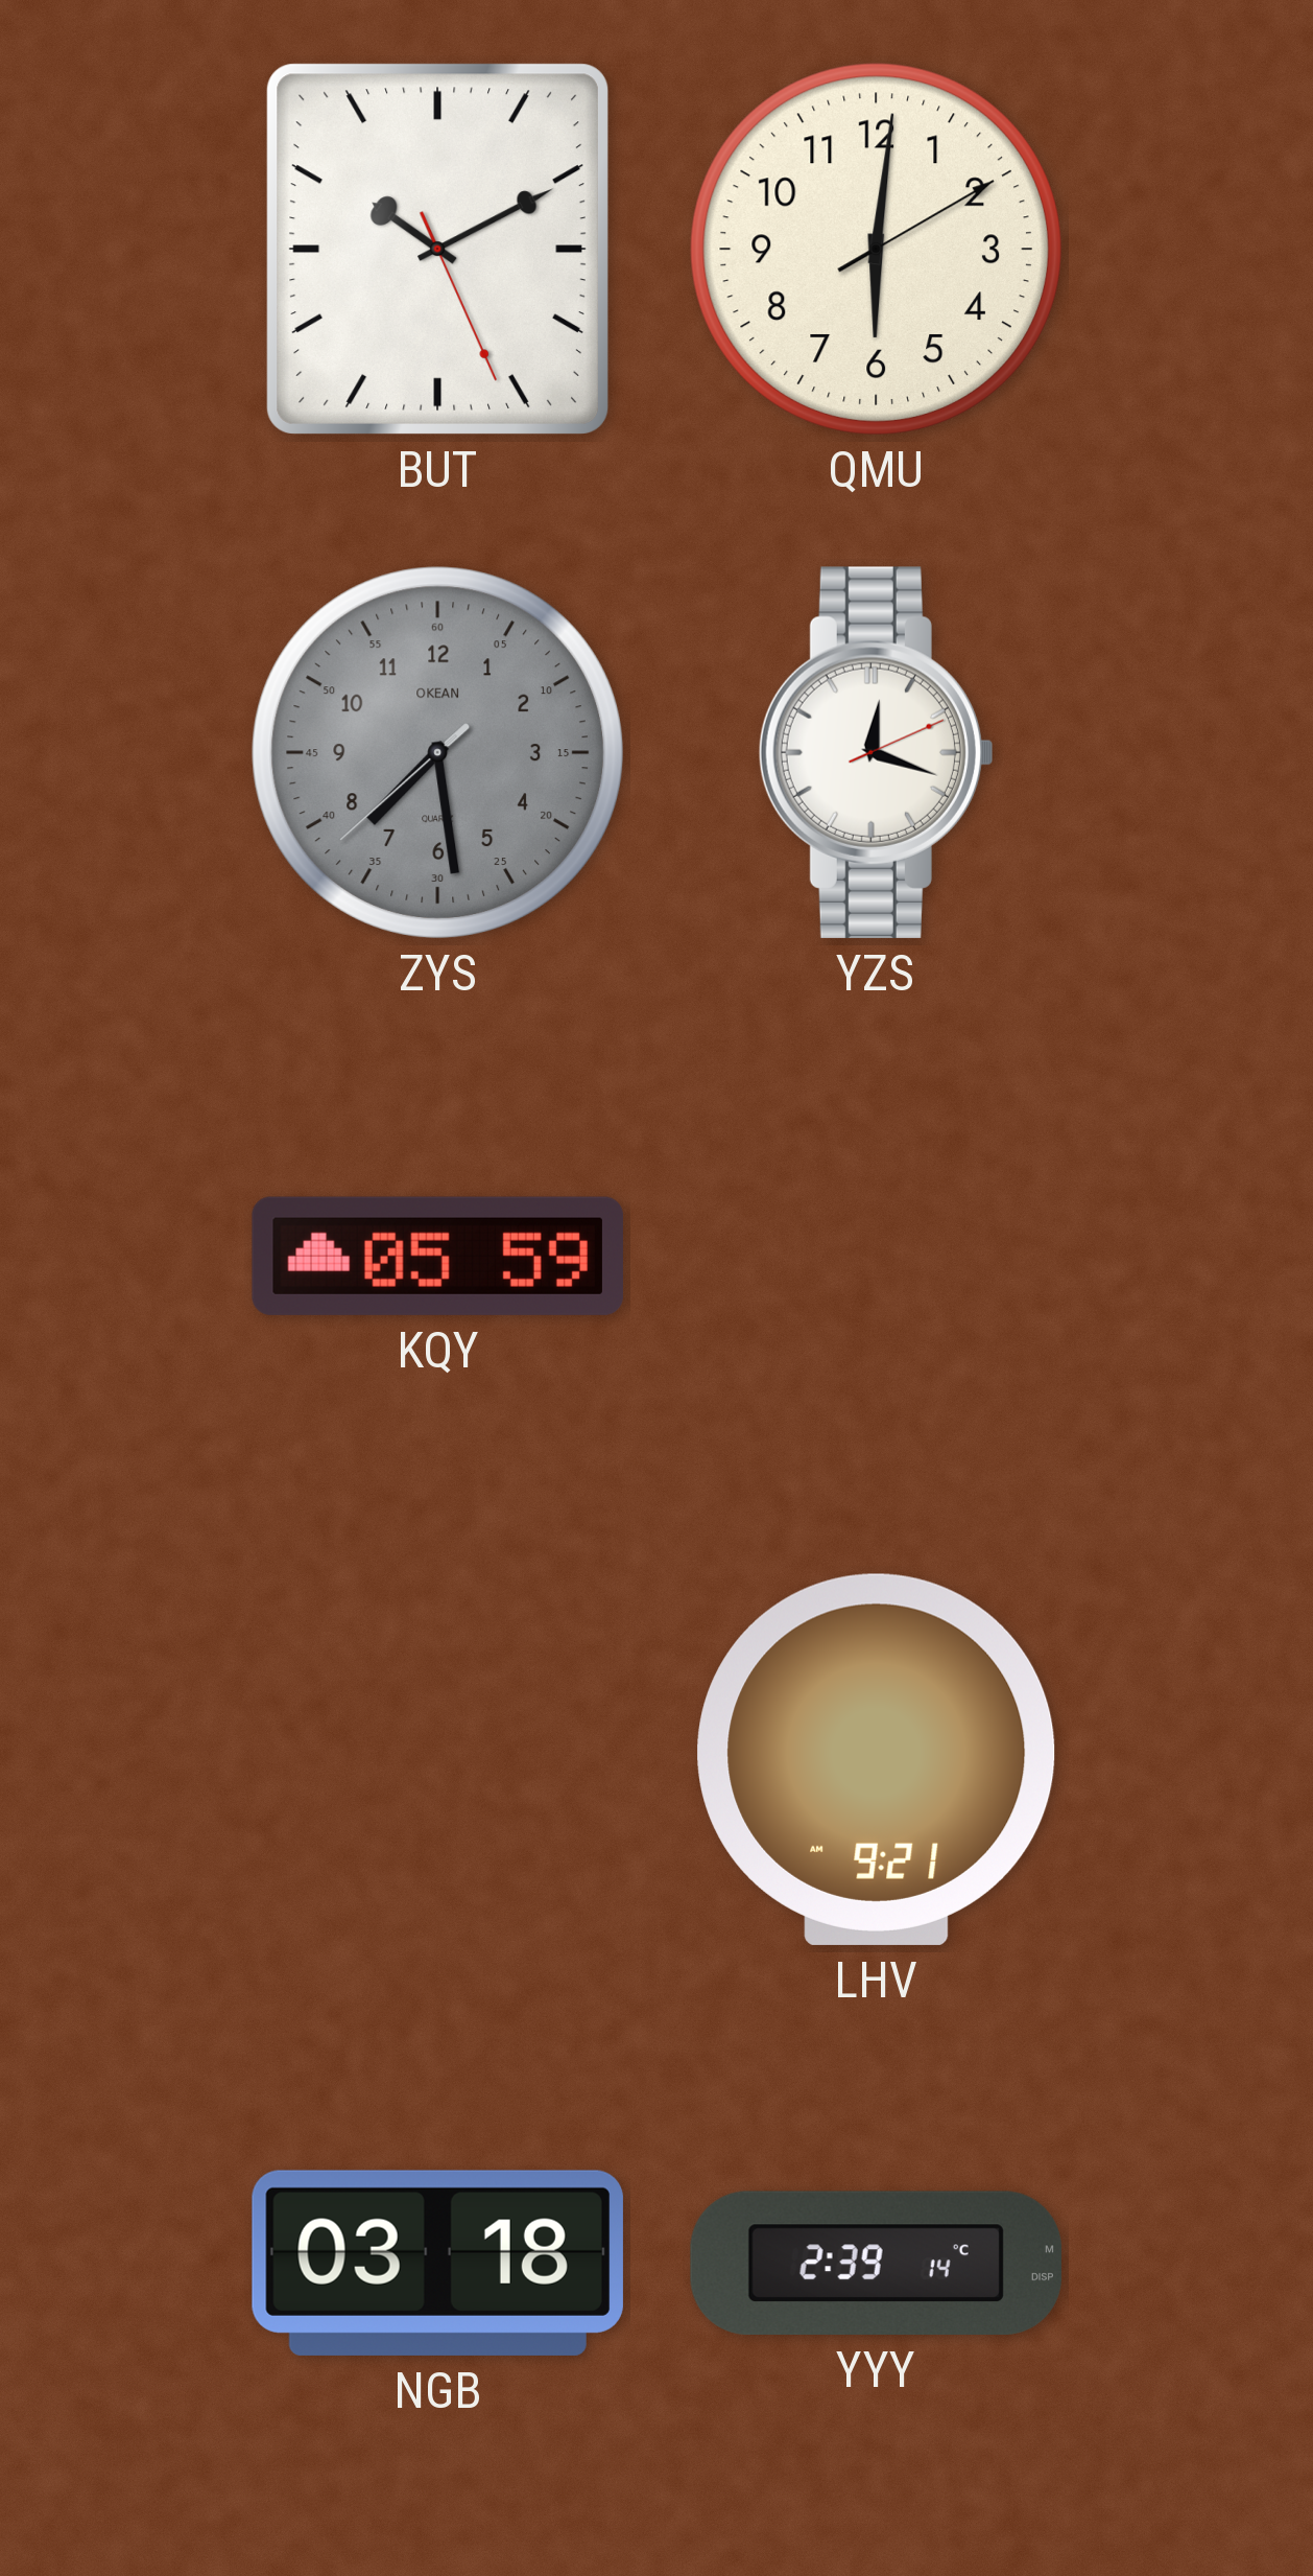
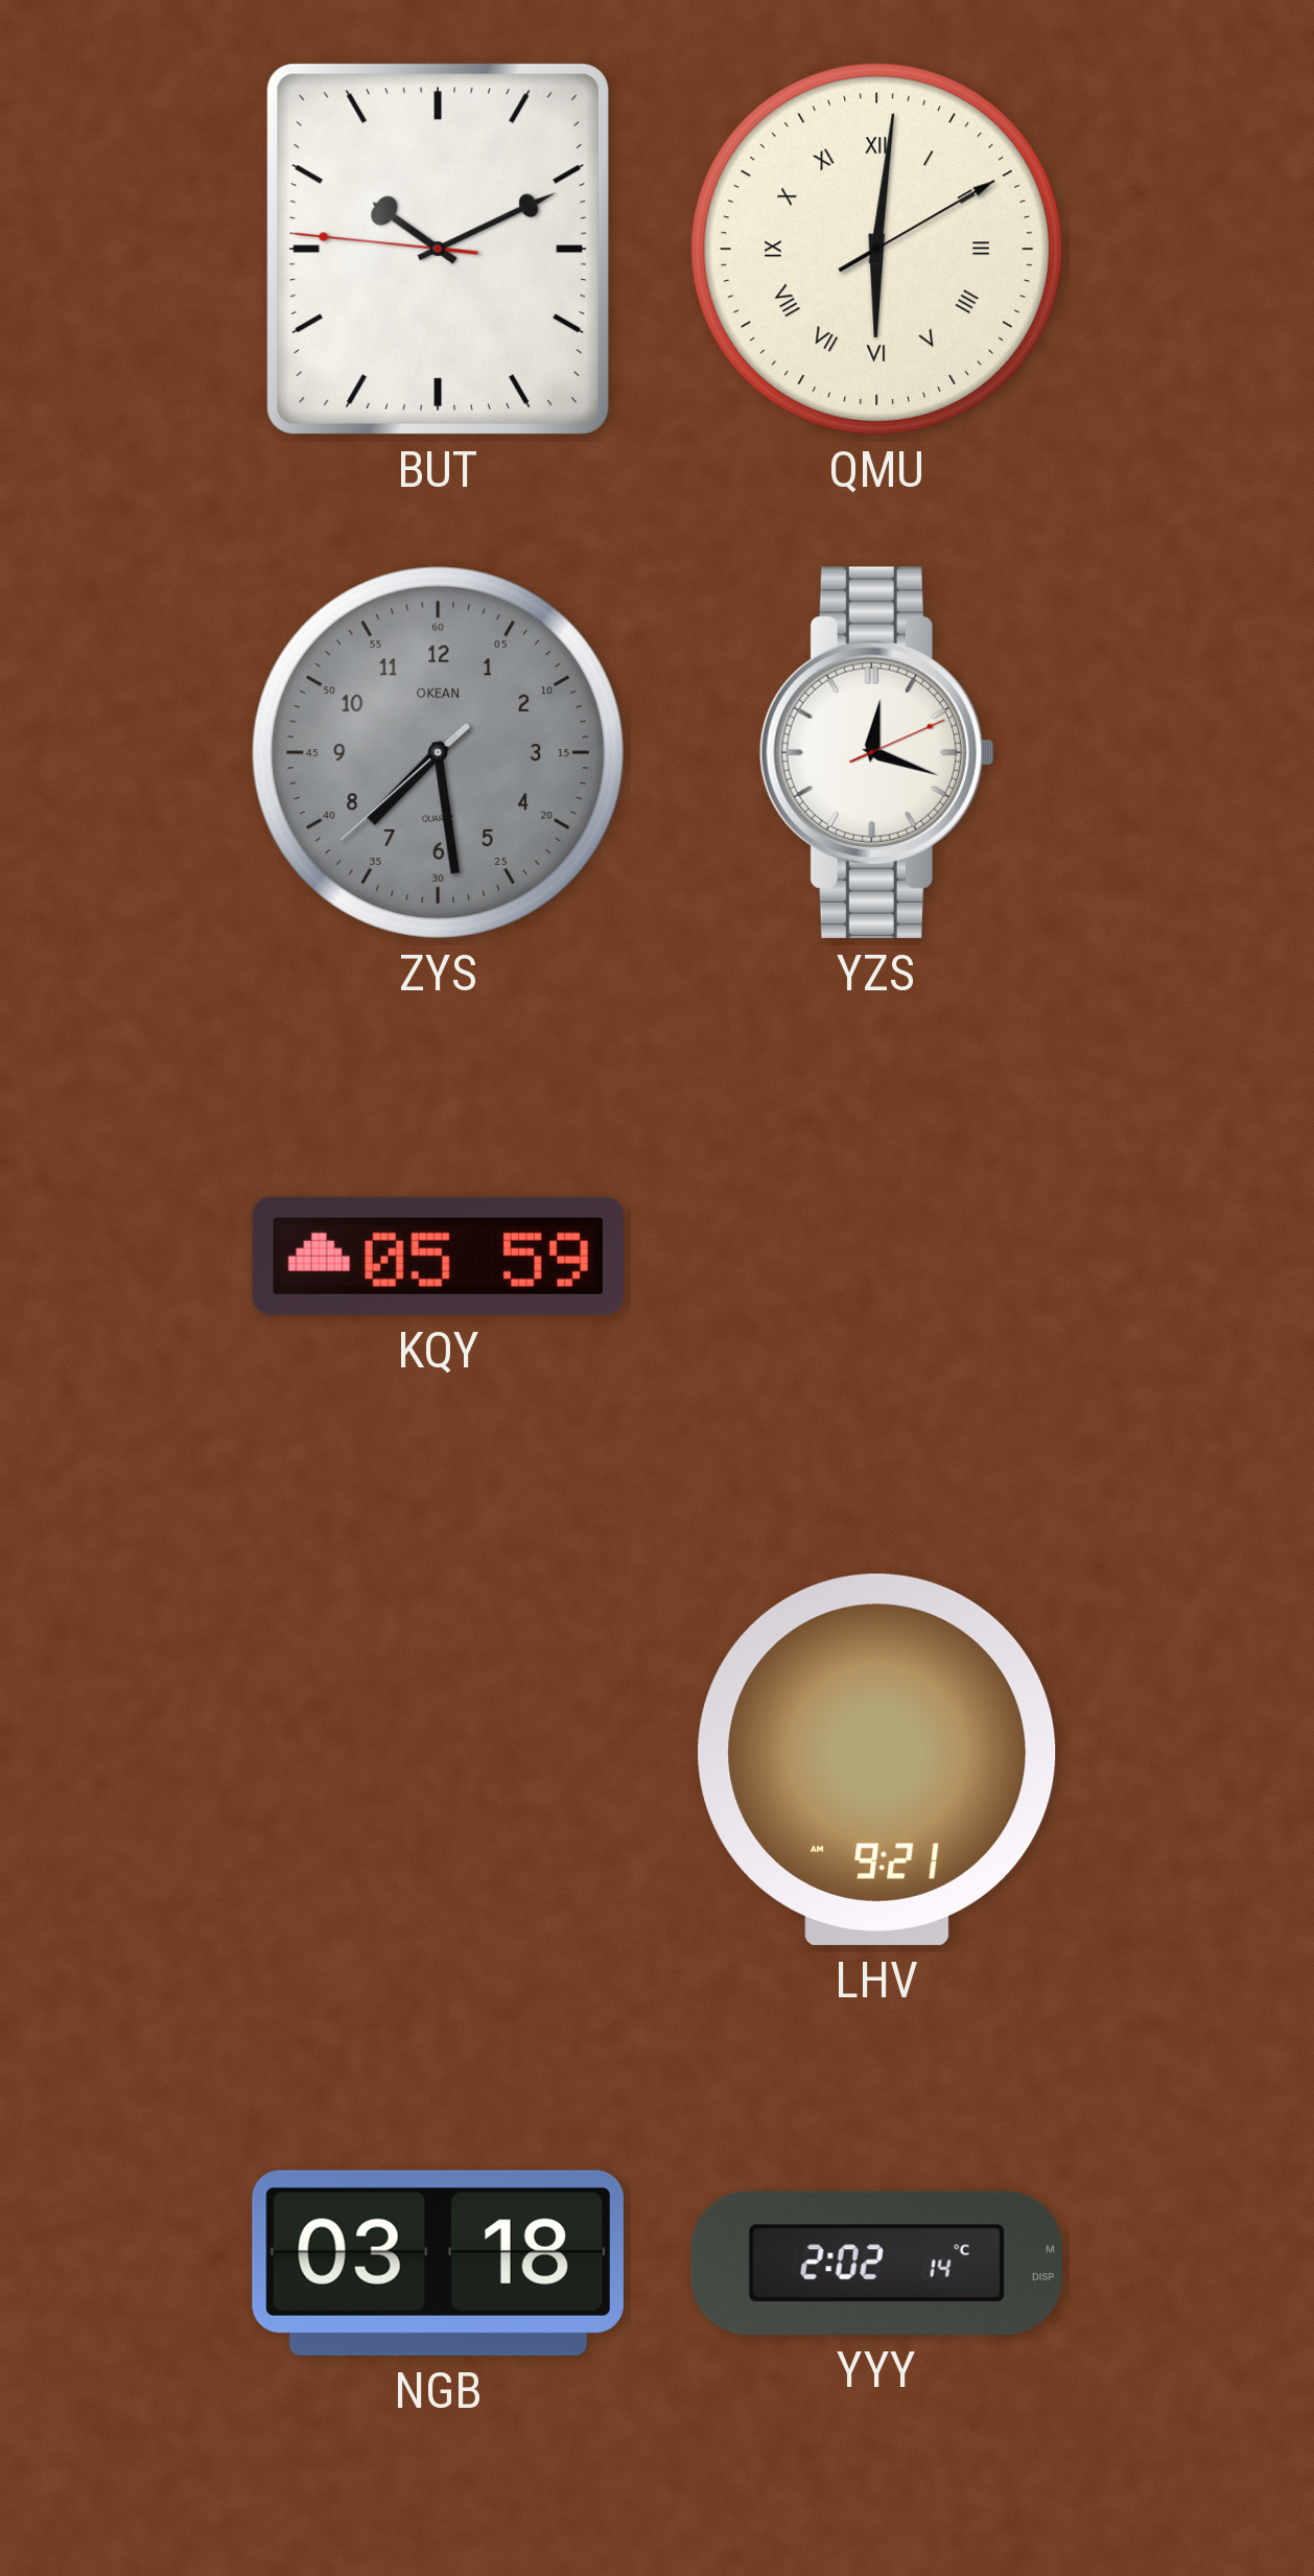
BUT: 10:10:26 -> 10:10:46 (438, 249)
QMU numerals: Arabic -> Roman (876, 249)
YYY: 2:39 -> 2:02 (876, 2263)
